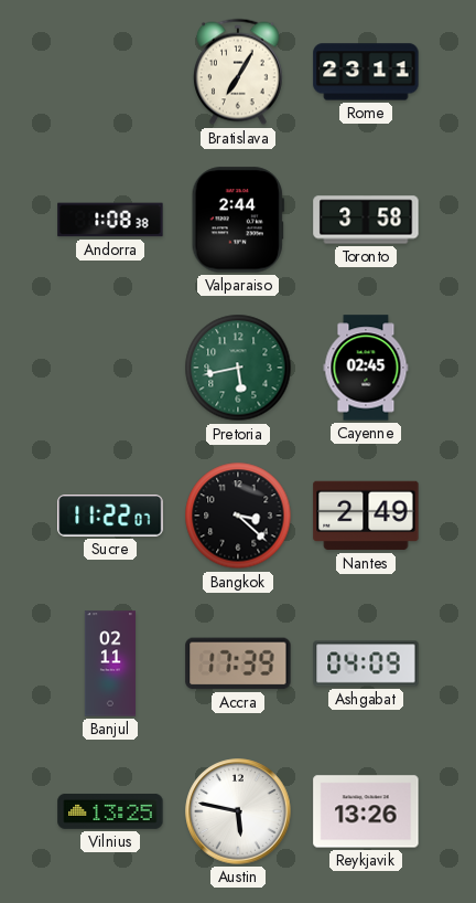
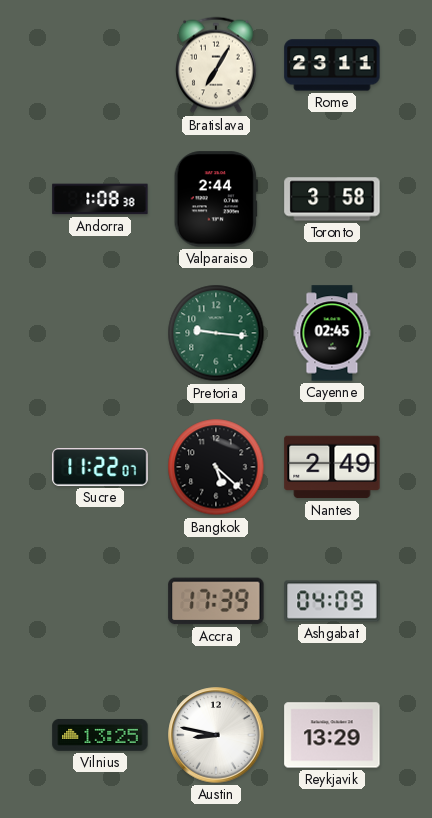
Pretoria: 5:43 -> 9:16 (216, 333)
Bangkok: 3:22 -> 5:22 (216, 467)
Banjul: 02:11 -> none (109, 663)
Austin: 5:47 -> 8:47 (216, 735)
Reykjavik: 13:26 -> 13:29 (332, 735)
